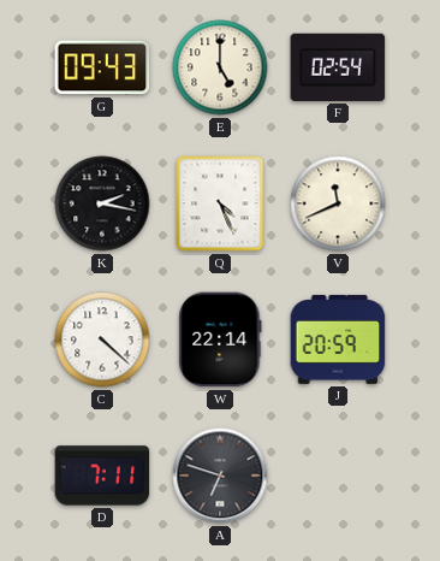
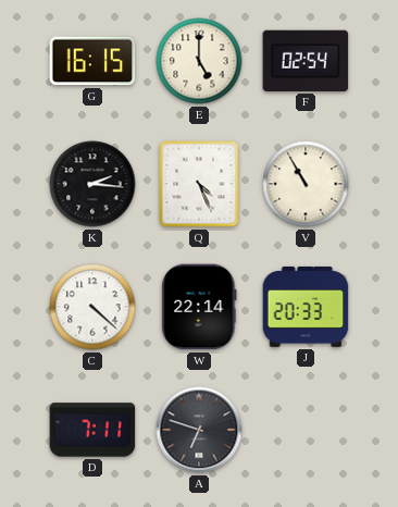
G: 09:43 -> 16:15 (92, 61)
K: 2:17 -> 2:16 (92, 184)
V: 11:41 -> 10:55 (306, 184)
J: 20:59 -> 20:33 (306, 307)
